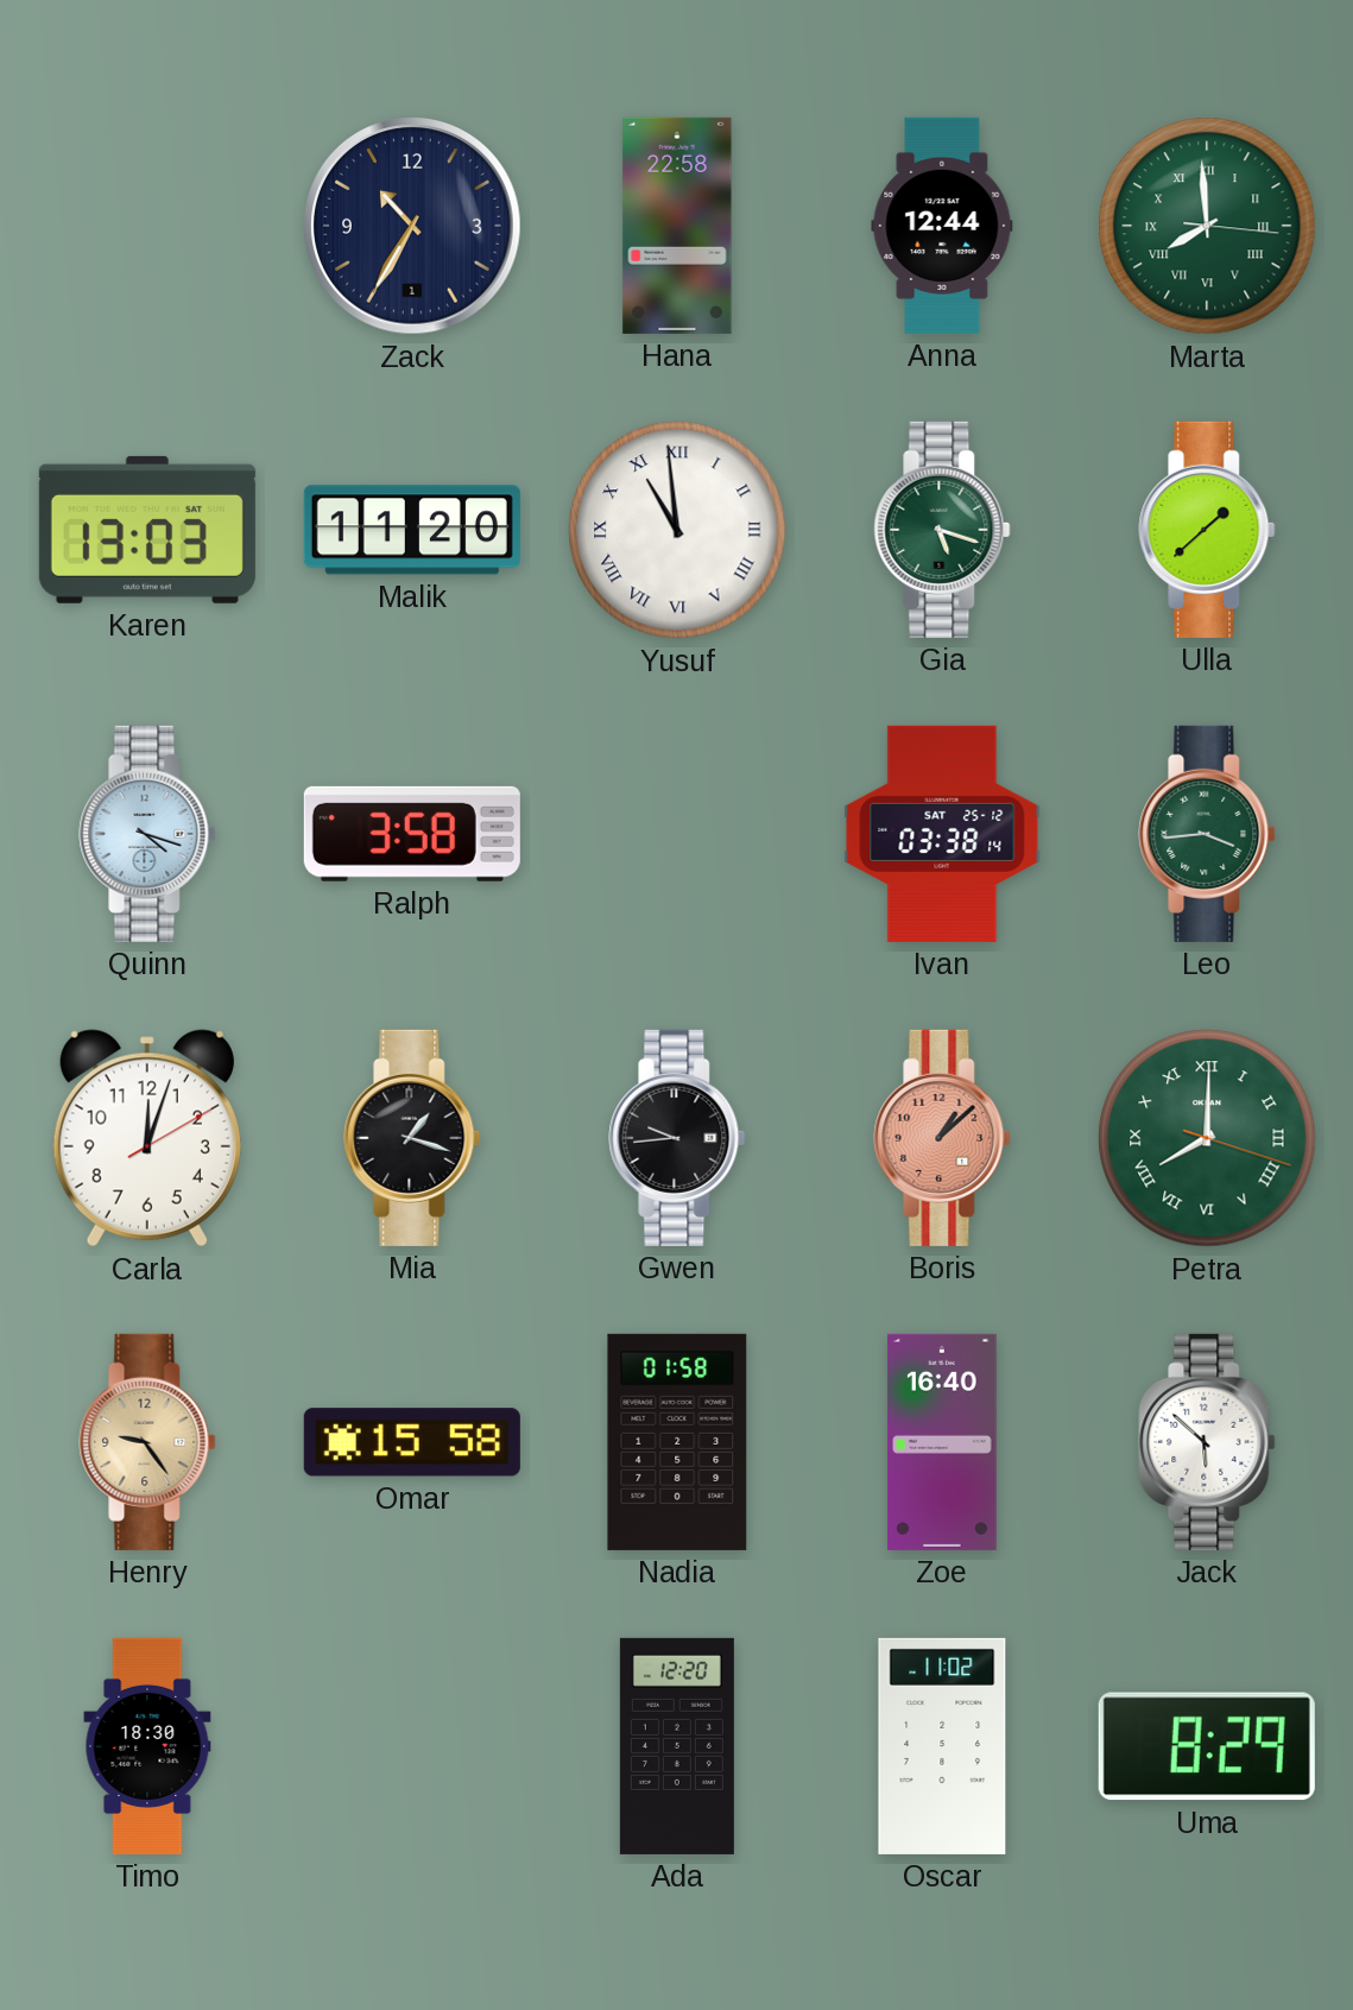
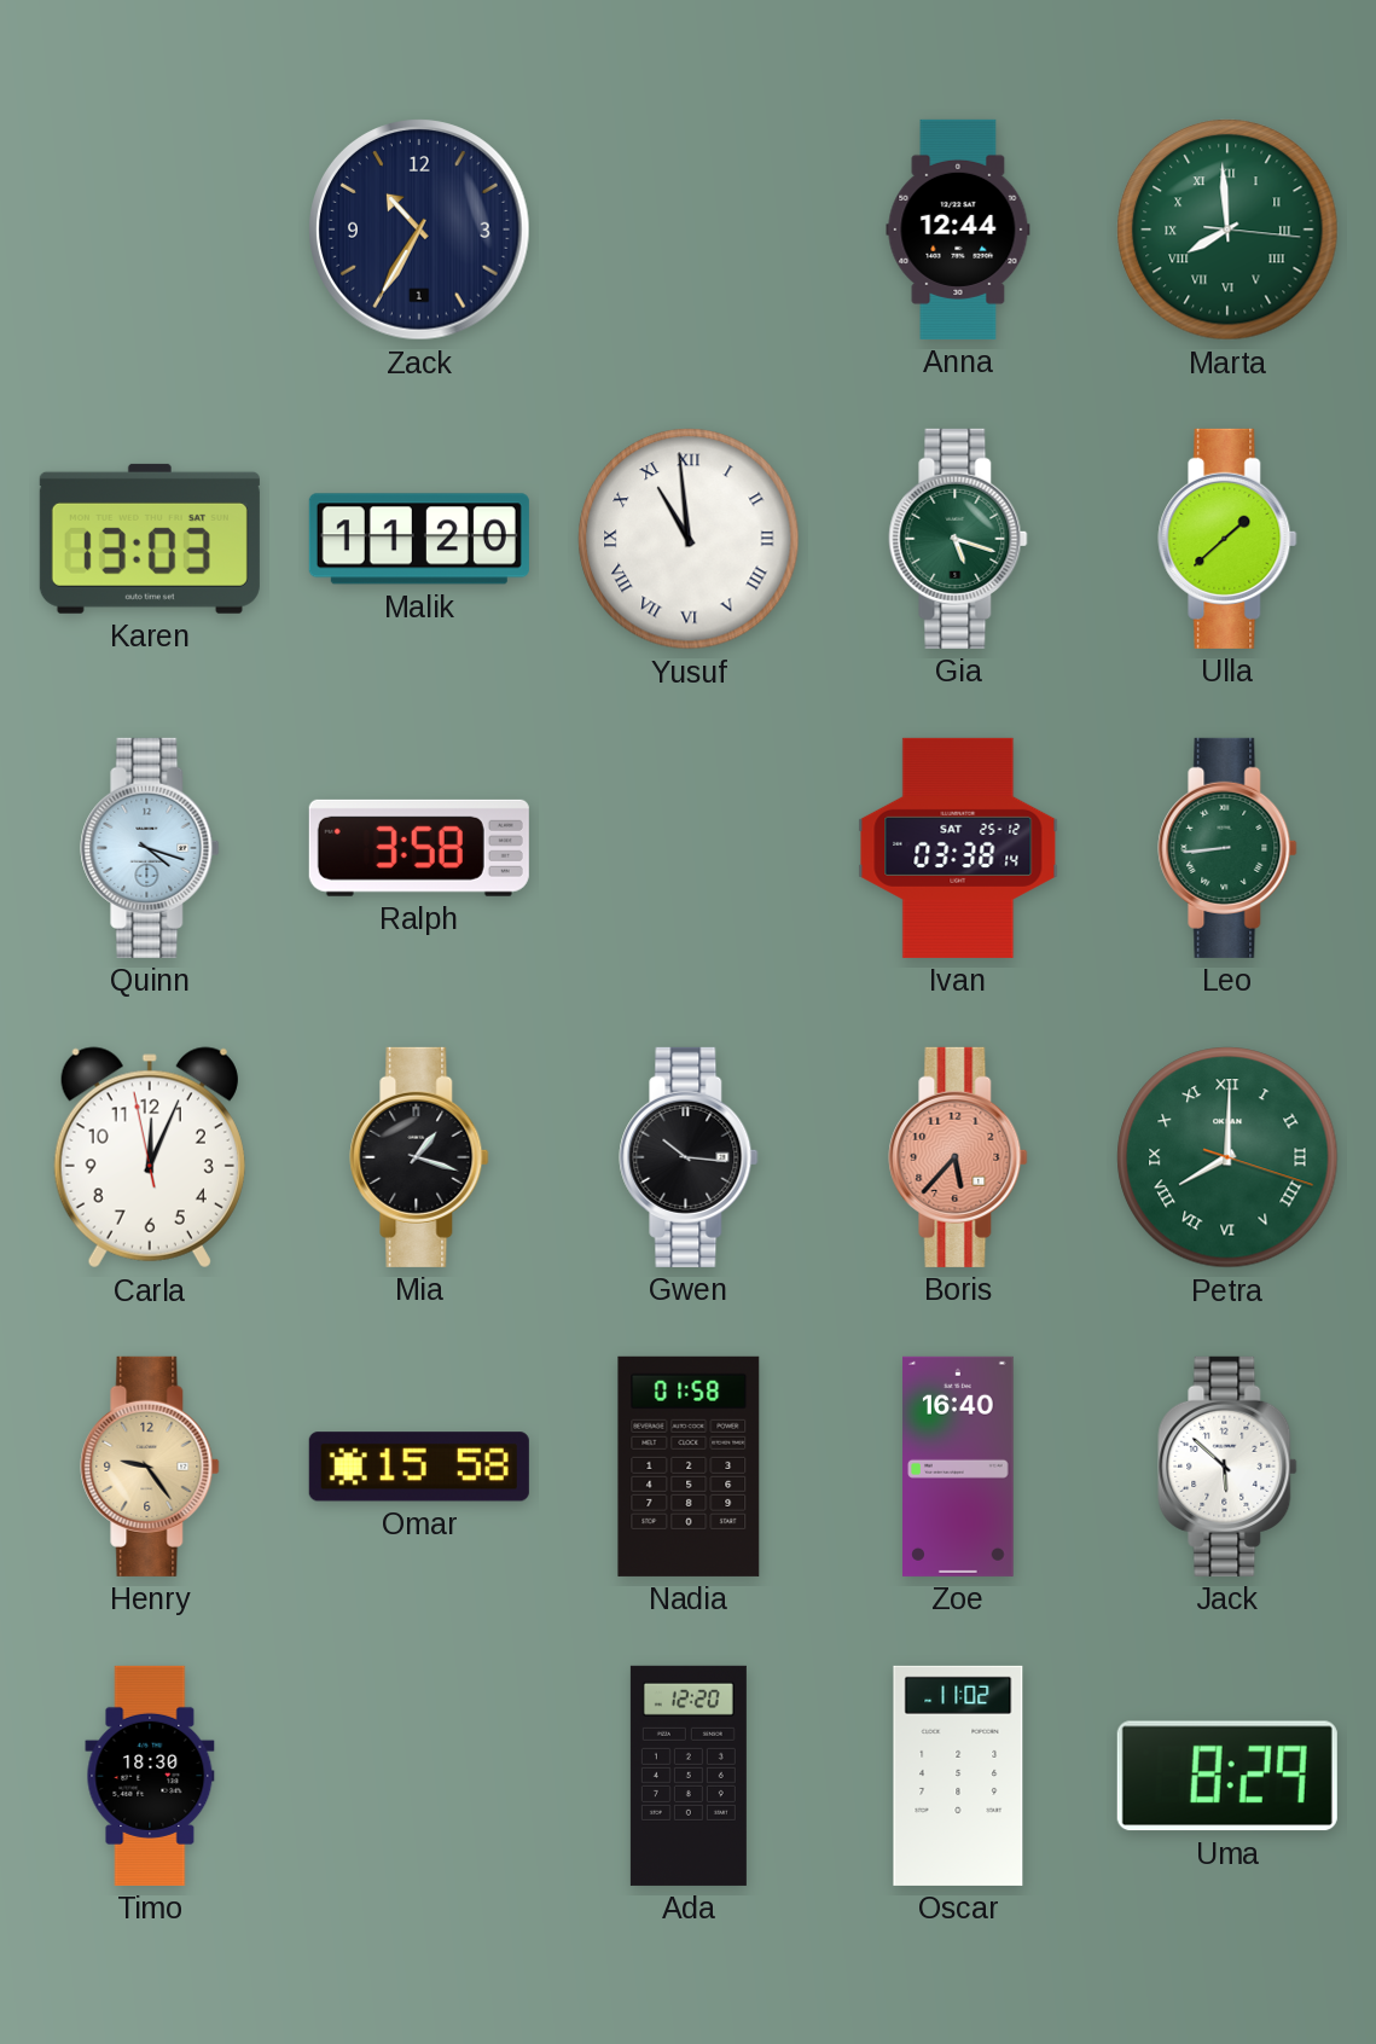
Hana: 22:58 -> none (677, 226)
Leo: 3:44 -> 8:44 (1227, 848)
Carla: 12:03:10 -> 12:03:58 (150, 1157)
Gwen: 9:44 -> 10:16 (689, 1157)
Boris: 1:08 -> 5:37 (958, 1157)
